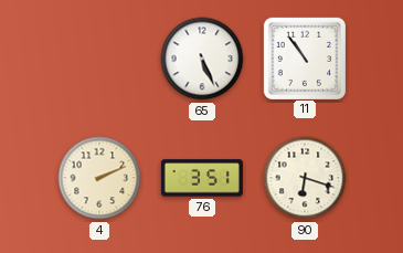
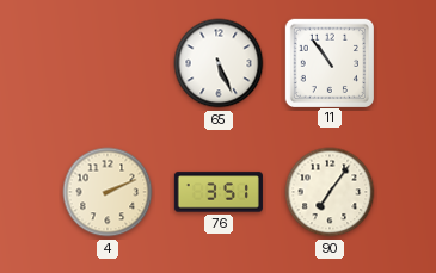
90: 6:18 -> 7:06 (330, 192)
